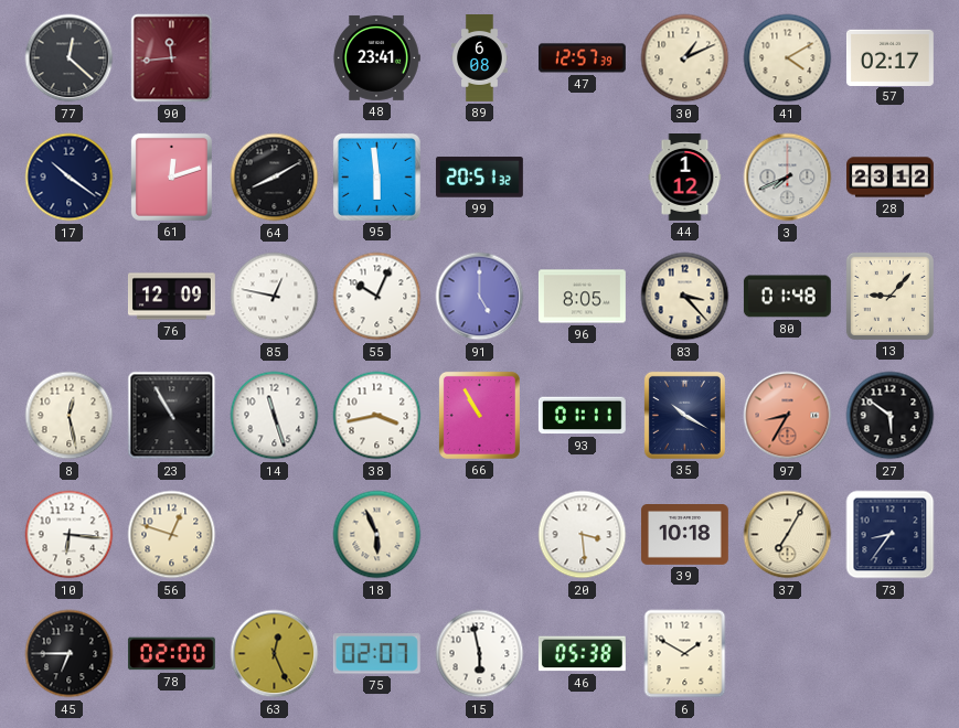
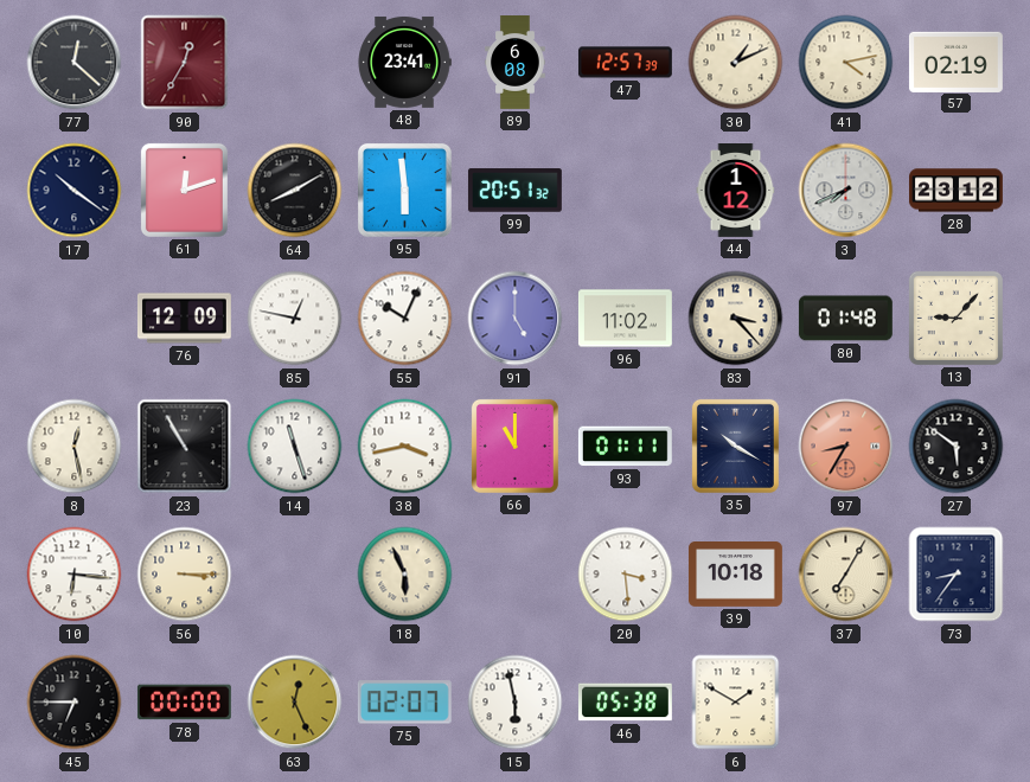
90: 11:44 -> 12:35 (185, 63)
41: 4:10 -> 4:13 (846, 63)
57: 02:17 -> 02:19 (955, 62)
96: 8:05 -> 11:02 (625, 319)
66: 10:55 -> 11:00 (514, 446)
56: 12:48 -> 3:15 (185, 575)
78: 02:00 -> 00:00 (184, 703)
